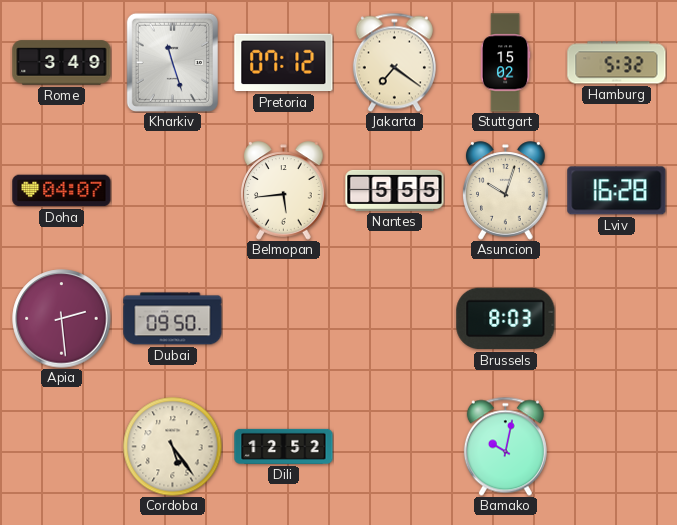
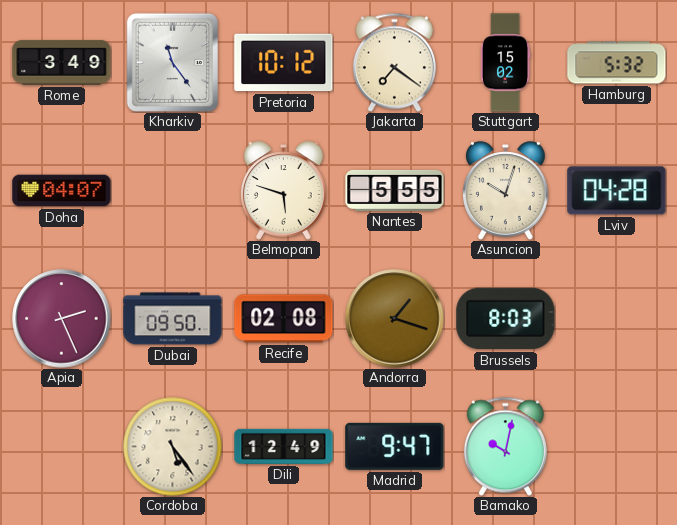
Kharkiv: 11:27 -> 11:24 (172, 62)
Pretoria: 07:12 -> 10:12 (284, 63)
Belmopan: 5:44 -> 5:48 (284, 191)
Lviv: 16:28 -> 04:28 (617, 191)
Apia: 2:29 -> 2:26 (62, 319)
Recife: none -> 02:08 (284, 319)
Andorra: none -> 1:18 (395, 319)
Dili: 12:52 -> 12:49 (284, 446)
Madrid: none -> 9:47 (395, 446)
